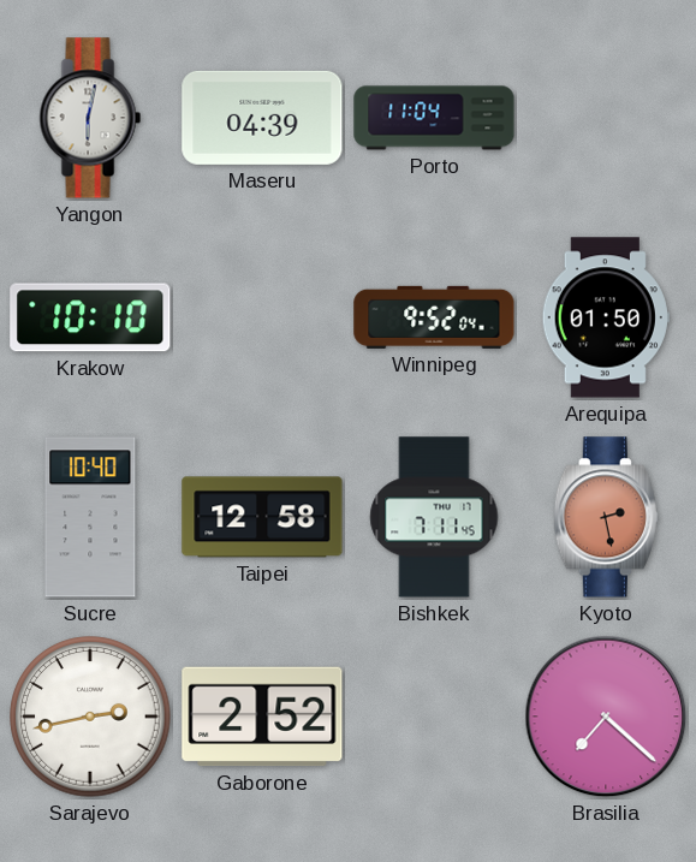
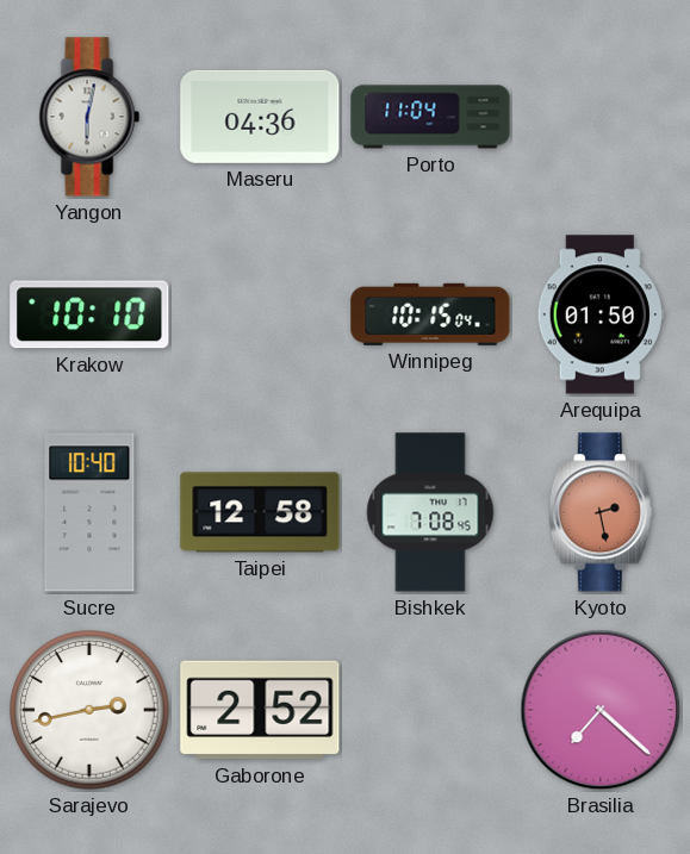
Maseru: 04:39 -> 04:36 (260, 117)
Winnipeg: 9:52 -> 10:15 (430, 314)
Bishkek: 7:11 -> 7:08 (430, 512)
